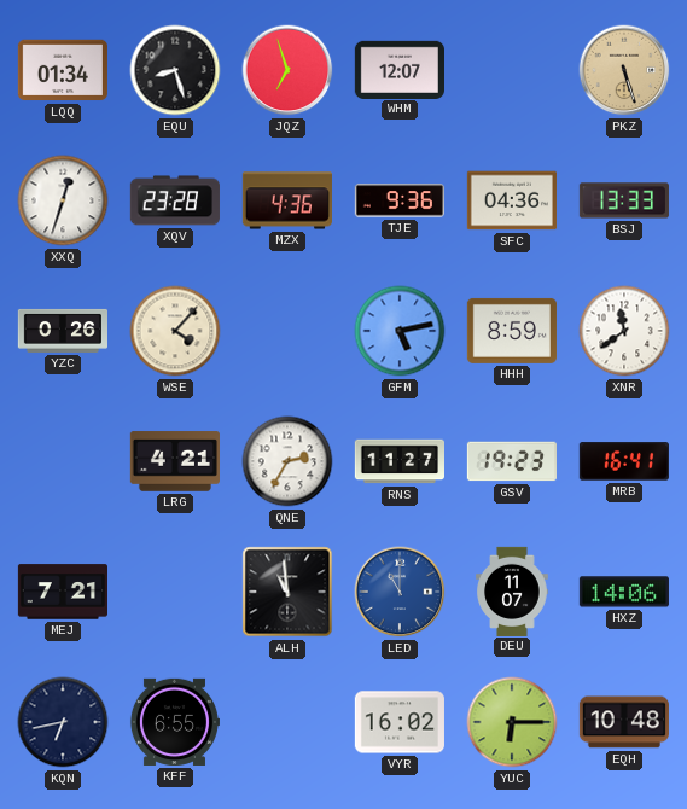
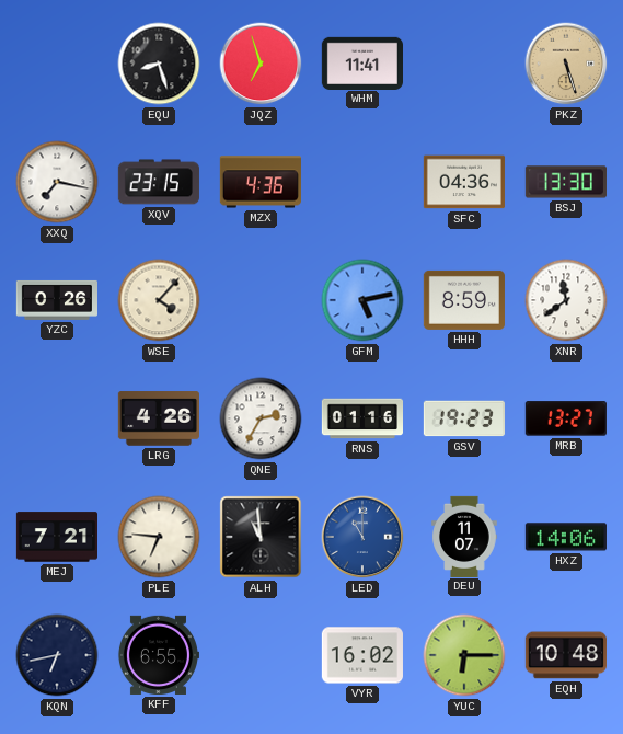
LQQ: 01:34 -> none (63, 70)
WHM: 12:07 -> 11:41 (361, 62)
XXQ: 12:33 -> 7:17 (57, 182)
XQV: 23:28 -> 23:15 (159, 182)
TJE: 9:36 -> none (400, 200)
BSJ: 13:33 -> 13:30 (566, 182)
LRG: 4:21 -> 4:26 (159, 418)
RNS: 11:27 -> 01:16 (361, 418)
MRB: 16:41 -> 13:27 (566, 418)
PLE: none -> 6:46 (159, 537)
